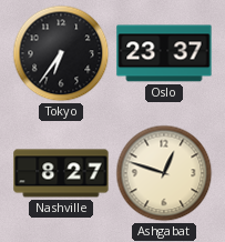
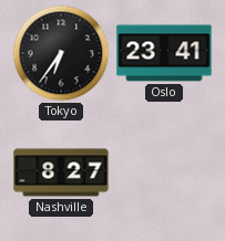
Oslo: 23:37 -> 23:41 (164, 53)
Ashgabat: 12:48 -> none (164, 173)
